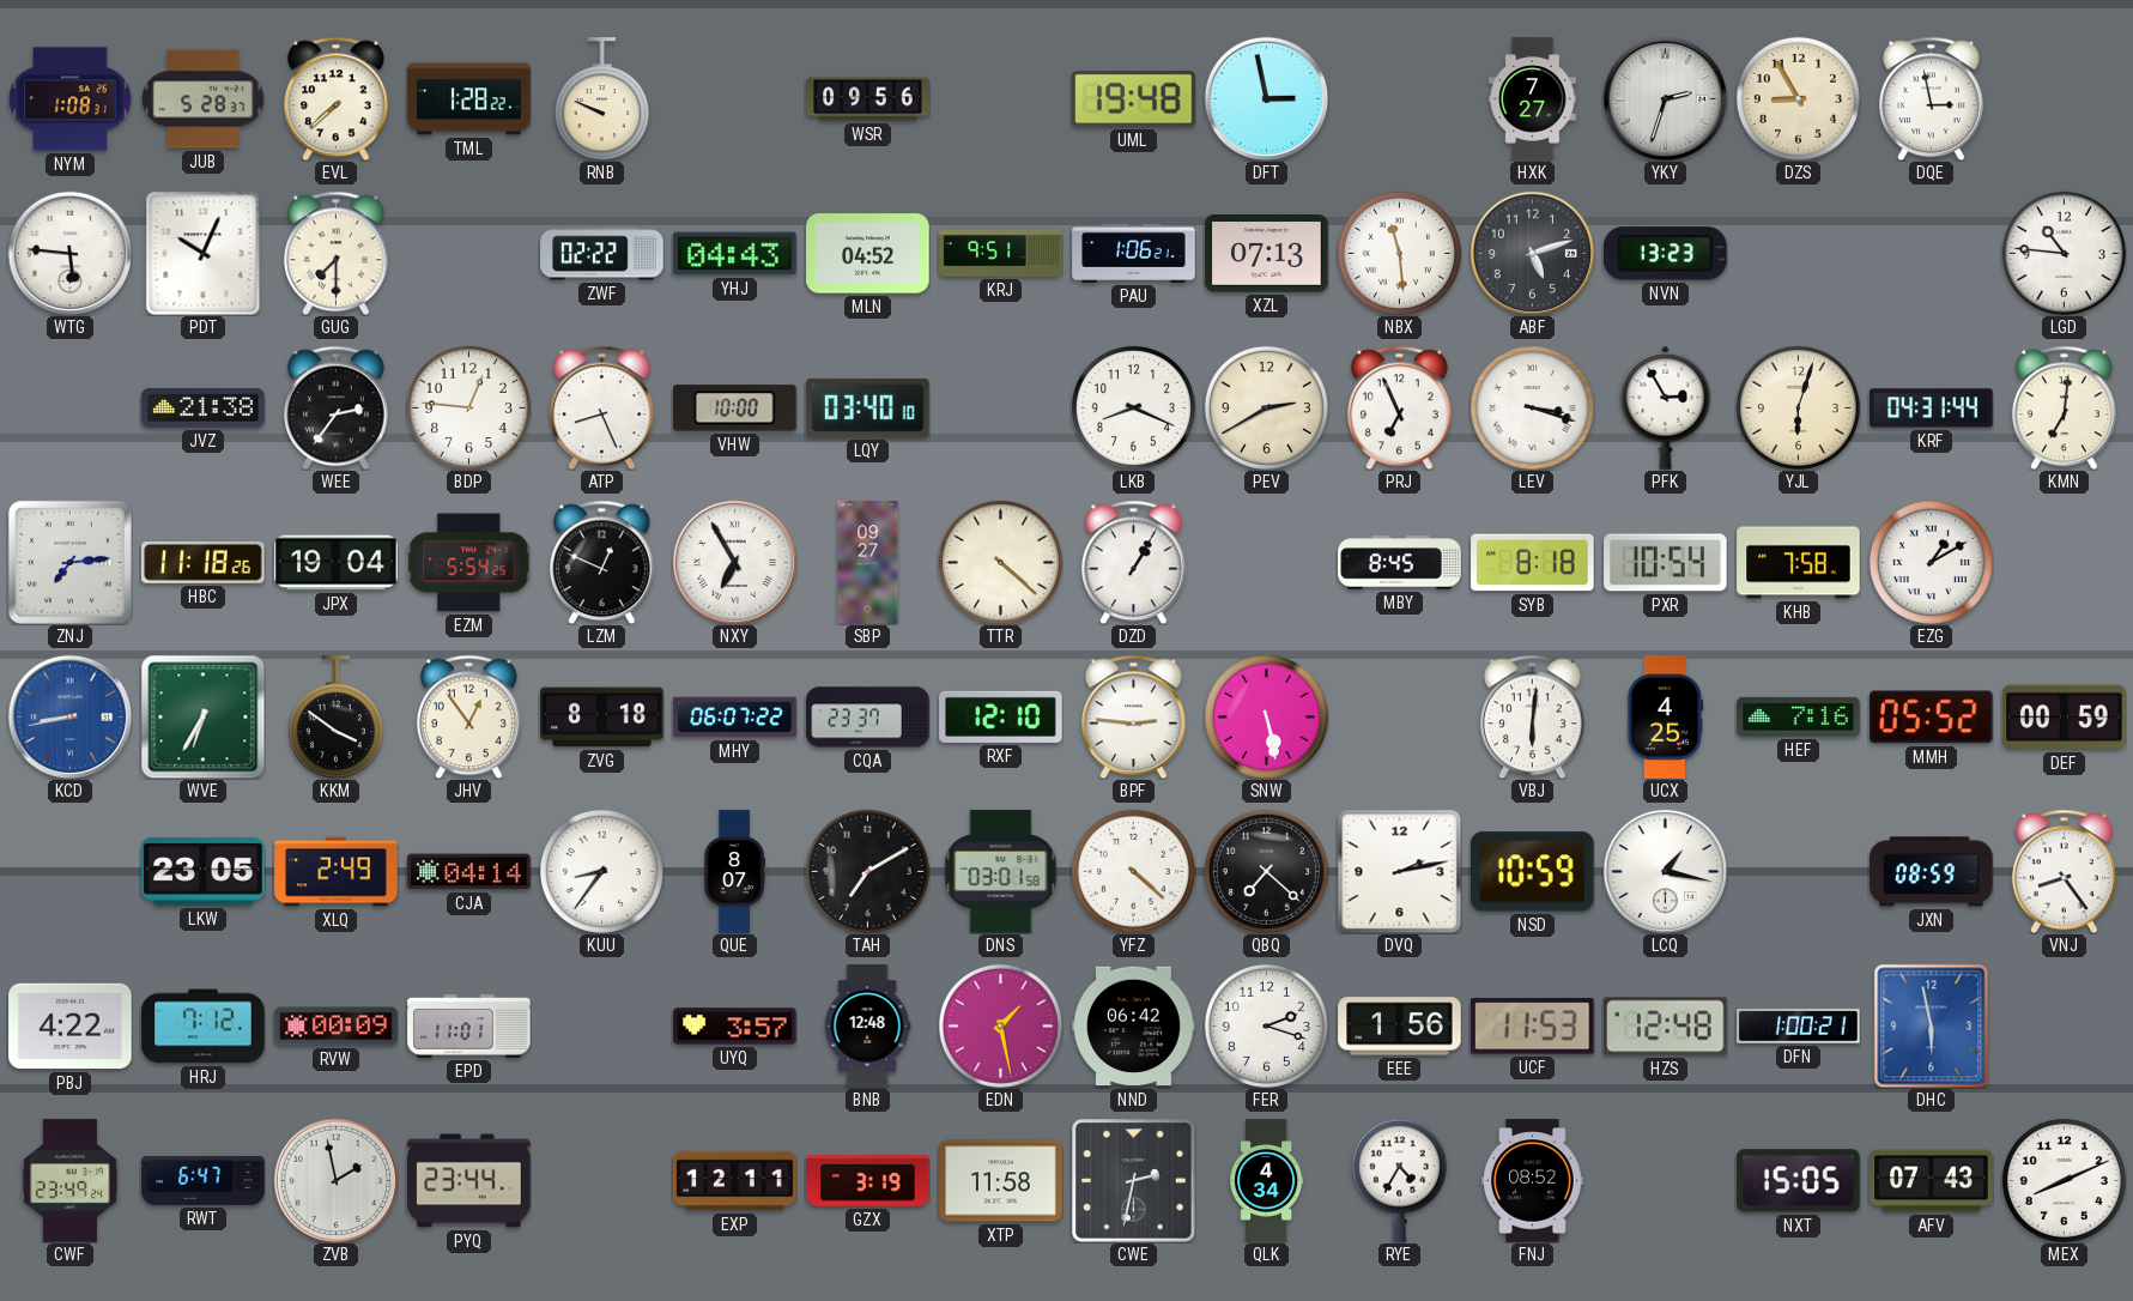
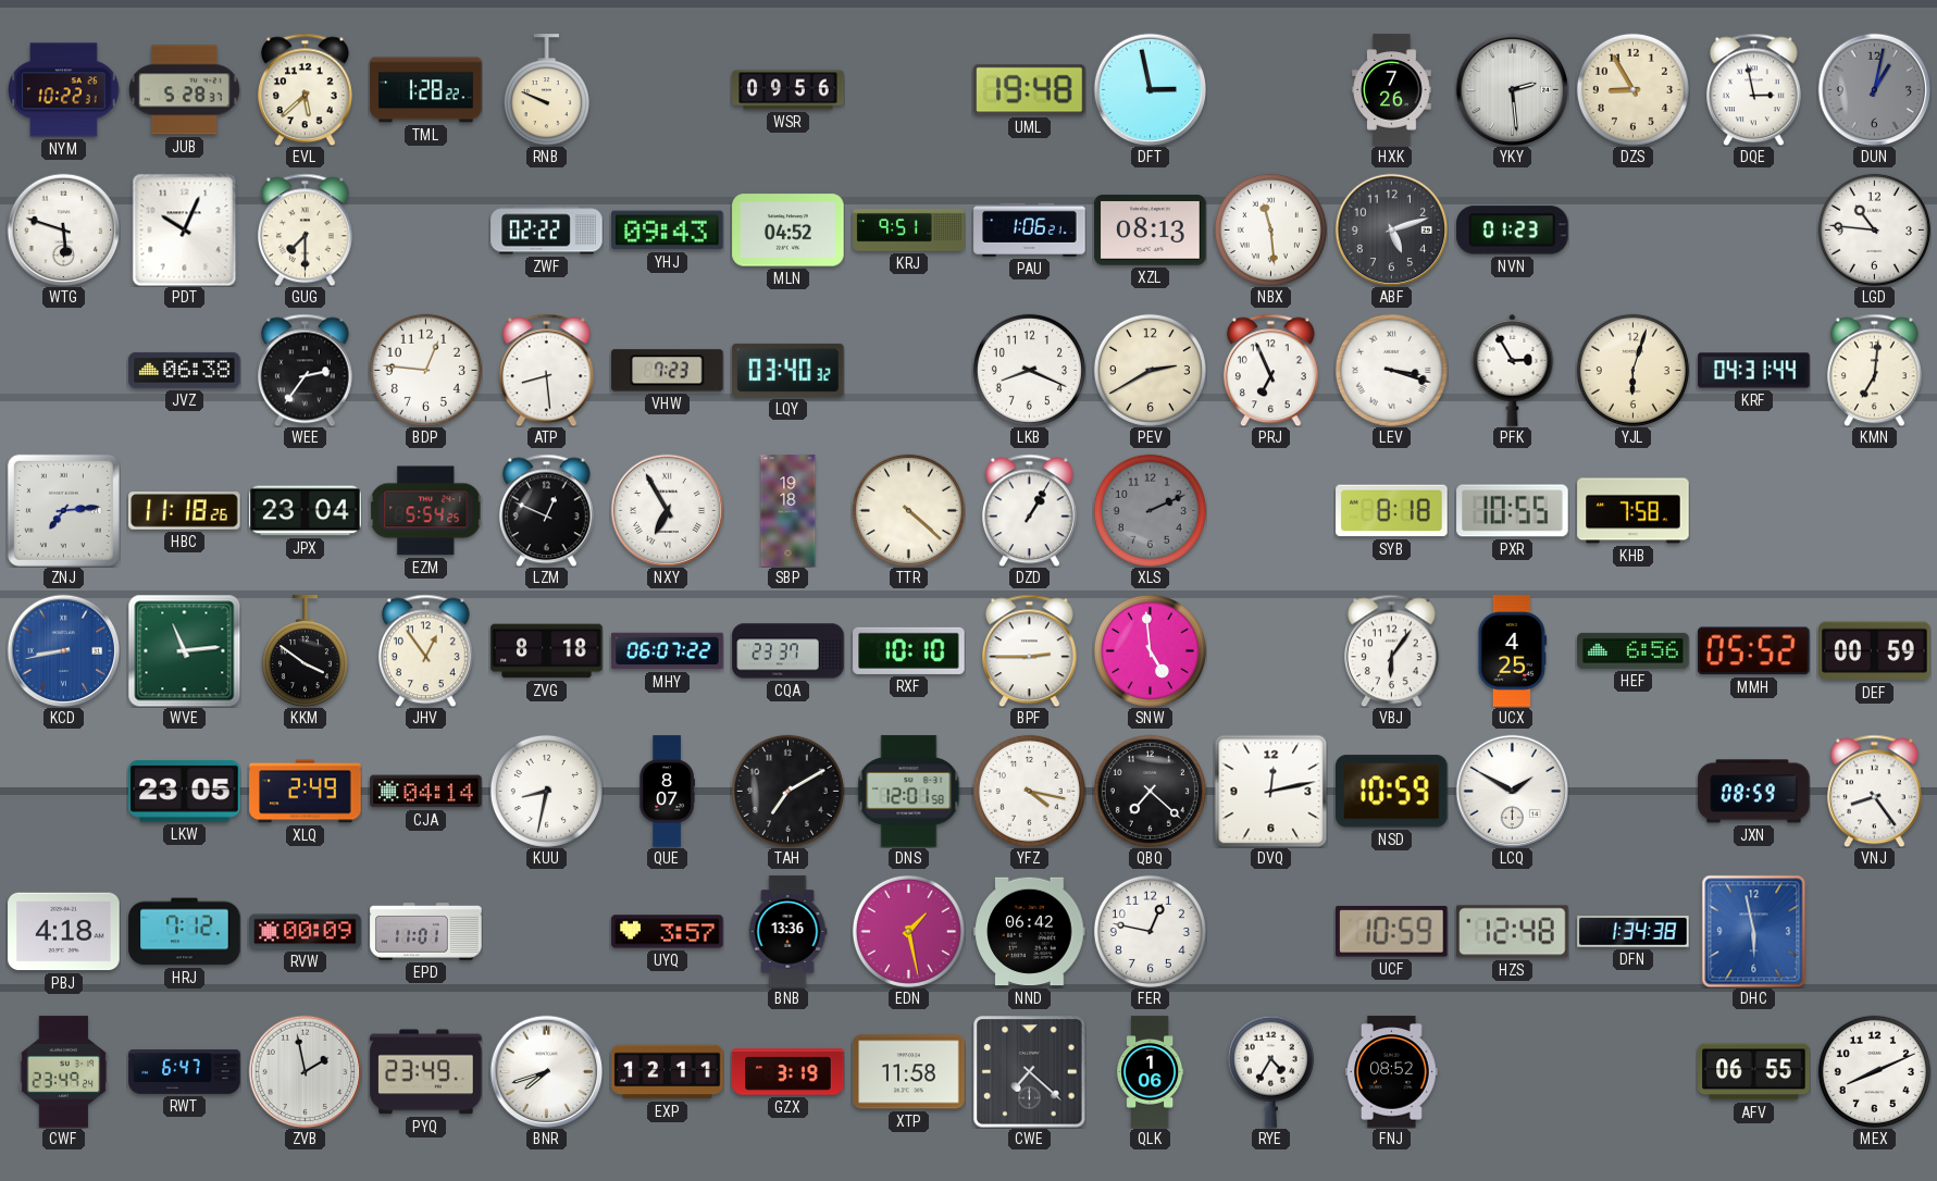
NYM: 1:08 -> 10:22 (64, 90)
EVL: 7:38 -> 5:38 (305, 89)
HXK: 7:27 -> 7:26 (1392, 90)
YKY: 2:33 -> 2:29 (1512, 89)
DUN: none -> 1:02 (1874, 89)
WTG: 5:46 -> 5:48 (63, 229)
YHJ: 04:43 -> 09:43 (668, 231)
XZL: 07:13 -> 08:13 (1151, 231)
NVN: 13:23 -> 01:23 (1513, 231)
JVZ: 21:38 -> 06:38 (185, 370)
ATP: 8:26 -> 8:29 (546, 370)
VHW: 10:00 -> 7:23 (668, 371)
LQY: 03:40:10 -> 03:40:32 (789, 370)
JPX: 19:04 -> 23:04 (306, 511)
SBP: 09:27 -> 19:18 (789, 511)
XLS: none -> 2:11 (1150, 510)
MBY: 8:45 -> none (1400, 563)
PXR: 10:54 -> 10:55 (1513, 511)
EZG: 1:10 -> none (1931, 562)
WVE: 6:35 -> 11:14 (184, 650)
RXF: 12:10 -> 10:10 (909, 650)
BPF: 2:46 -> 2:45 (1029, 650)
SNW: 5:28 -> 4:59 (1150, 650)
VBJ: 6:01 -> 6:06 (1391, 650)
HEF: 7:16 -> 6:56 (1634, 650)
KUU: 8:36 -> 8:32 (546, 791)
DNS: 03:01 -> 12:01 (909, 792)
YFZ: 4:22 -> 4:17 (1029, 791)
DVQ: 2:13 -> 12:13 (1270, 791)
LCQ: 1:17 -> 1:50 (1512, 791)
PBJ: 4:22 -> 4:18 (64, 932)
BNB: 12:48 -> 13:36 (787, 932)
FER: 2:18 -> 12:47 (1150, 931)
EEE: 1:56 -> none (1400, 1027)
UCF: 11:53 -> 10:59 (1392, 932)
DFN: 1:00 -> 1:34 (1634, 932)
PYQ: 23:44 -> 23:49 (426, 1072)
BNR: none -> 7:42 (546, 1071)
CWE: 2:32 -> 7:22 (1030, 1072)
QLK: 4:34 -> 1:06 (1151, 1072)
NXT: 15:05 -> none (1799, 1181)
AFV: 07:43 -> 06:55 (1754, 1072)
